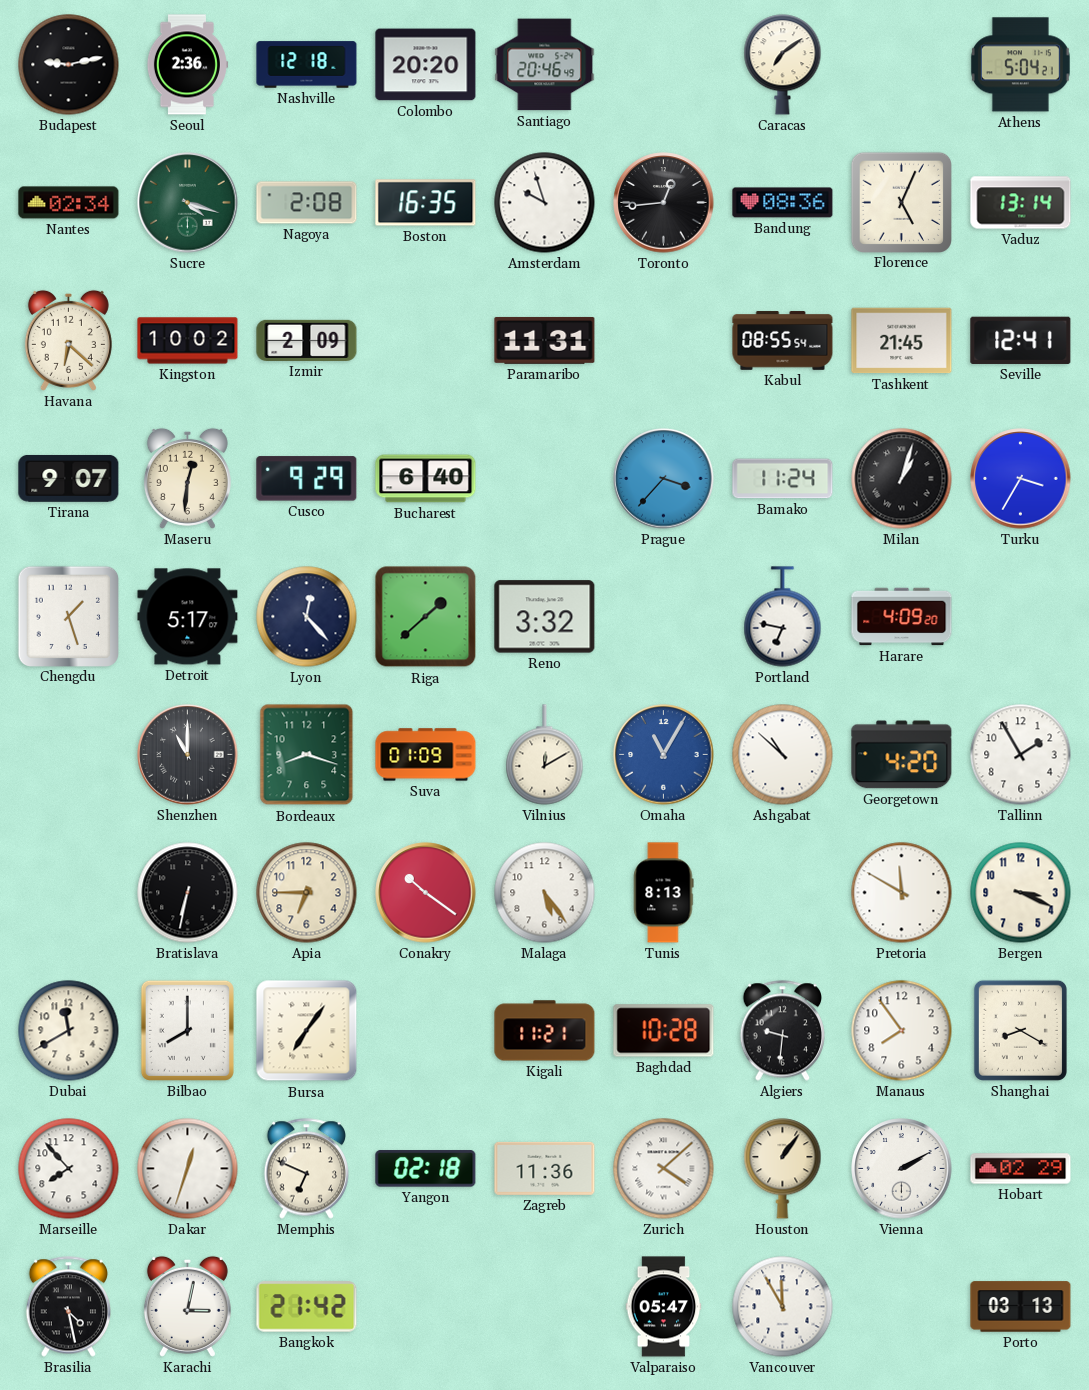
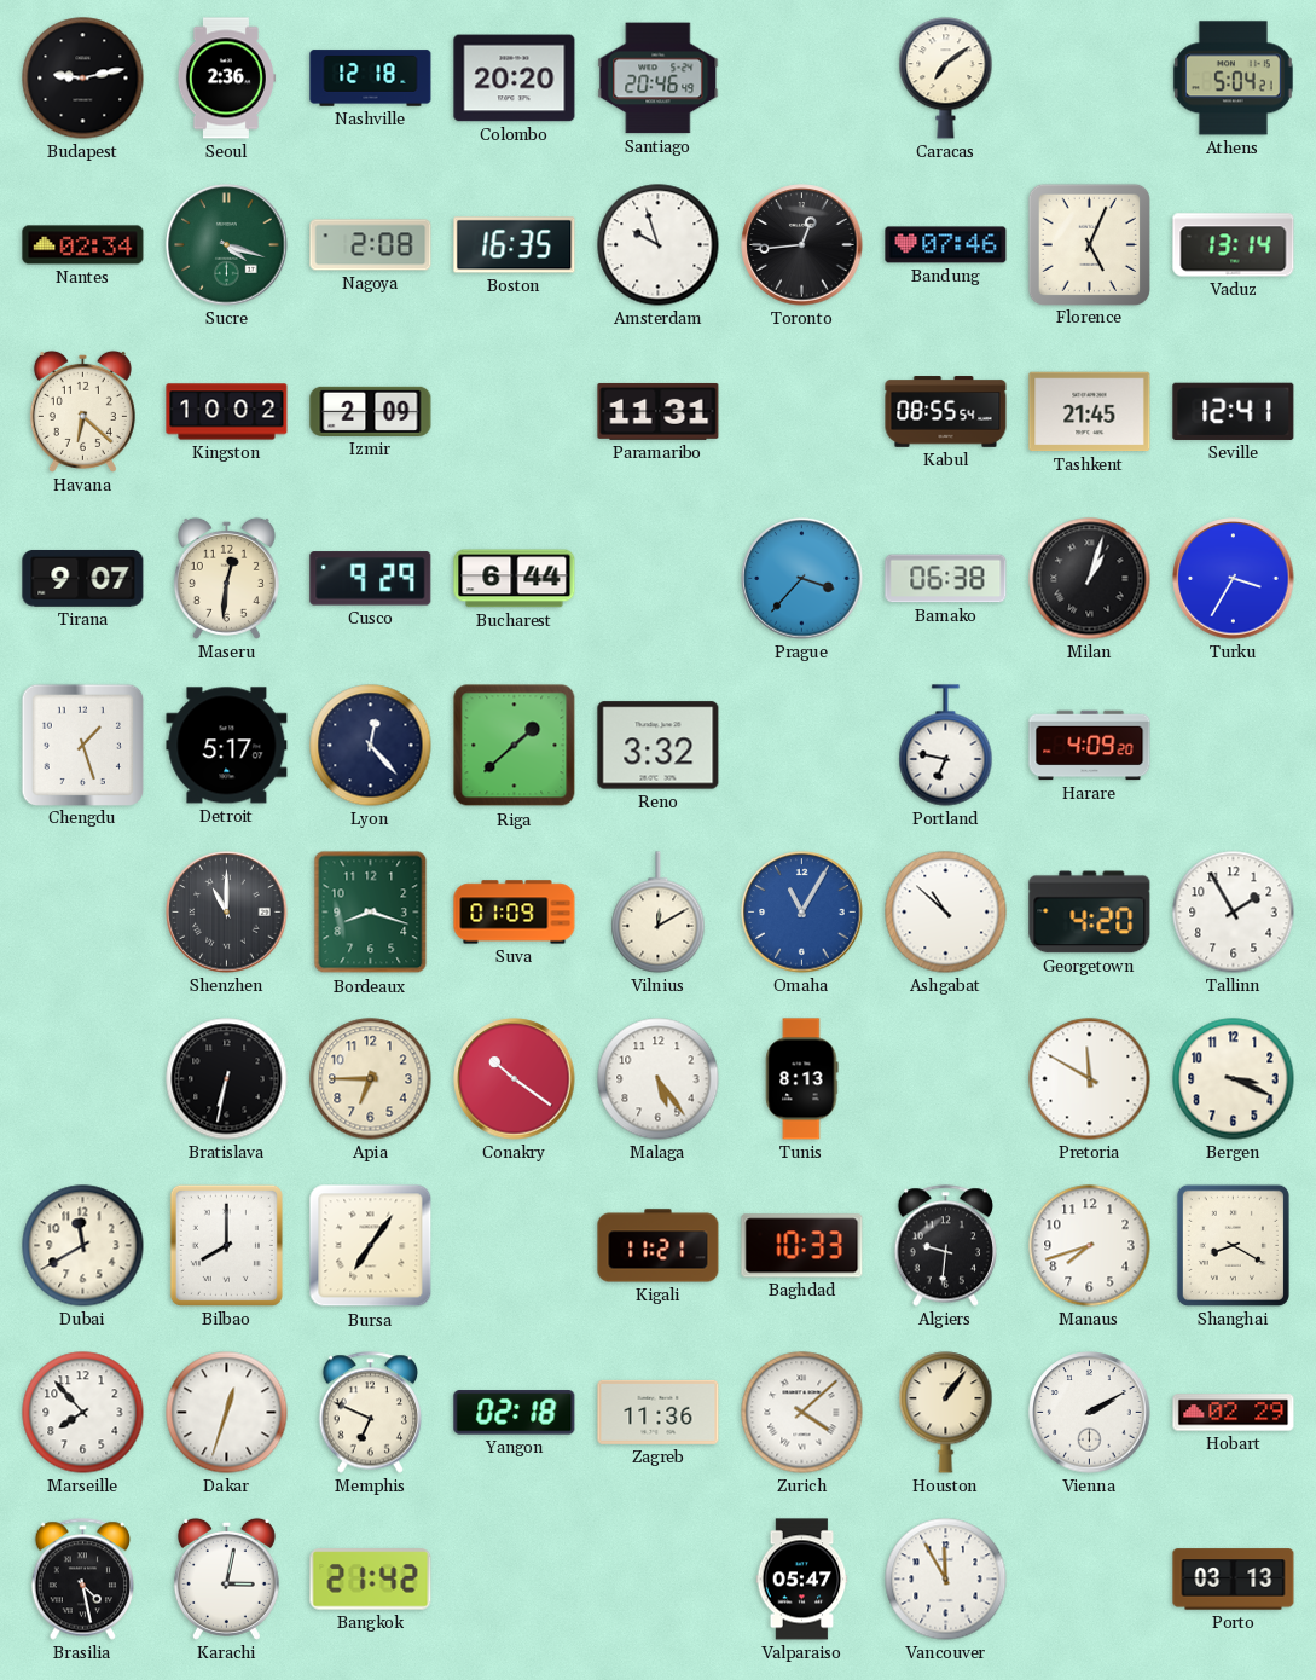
Bandung: 08:36 -> 07:46 (946, 245)
Bucharest: 6:40 -> 6:44 (515, 579)
Bamako: 11:24 -> 06:38 (946, 579)
Baghdad: 10:28 -> 10:33 (802, 1246)
Manaus: 7:54 -> 7:42 (1090, 1246)
